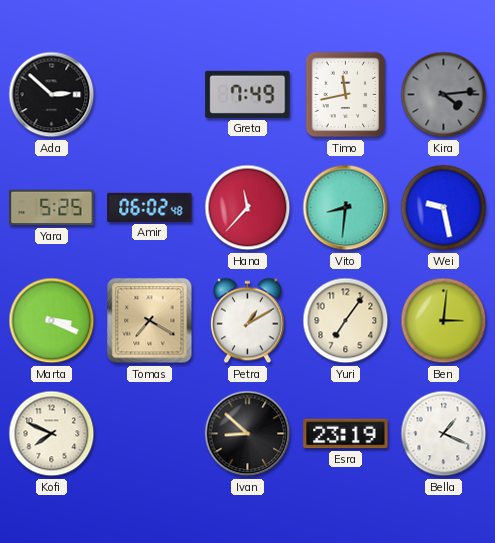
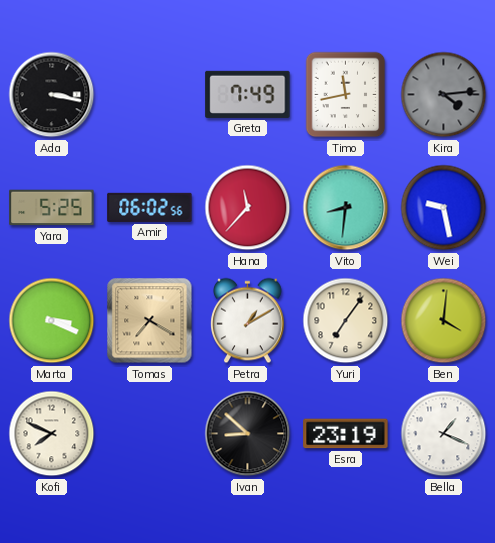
Ada: 2:52 -> 3:17 (52, 95)
Amir: 06:02:48 -> 06:02:56 (150, 207)
Ben: 3:01 -> 4:01 (444, 321)
